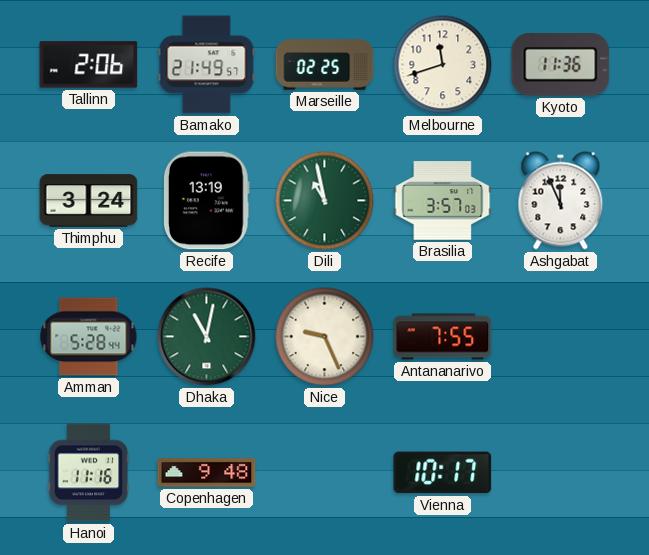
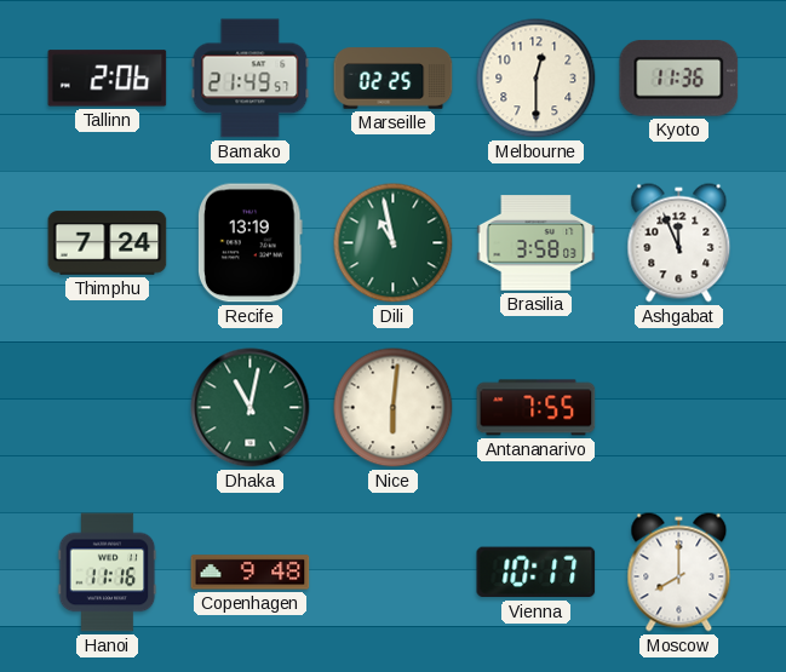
Melbourne: 11:42 -> 12:30 (537, 79)
Thimphu: 3:24 -> 7:24 (108, 243)
Brasilia: 3:57 -> 3:58 (537, 243)
Amman: 5:28 -> none (89, 337)
Nice: 9:26 -> 6:01 (394, 408)
Moscow: none -> 8:00 (679, 573)
